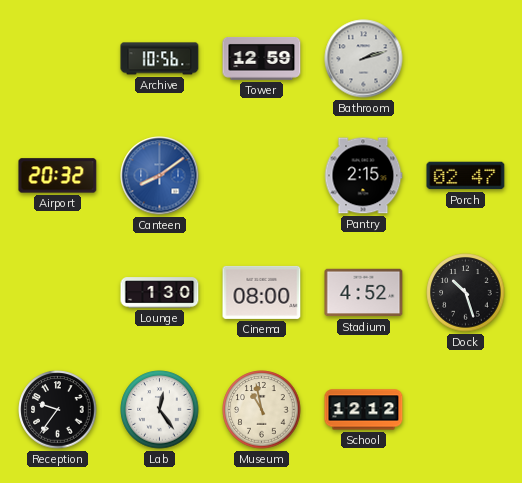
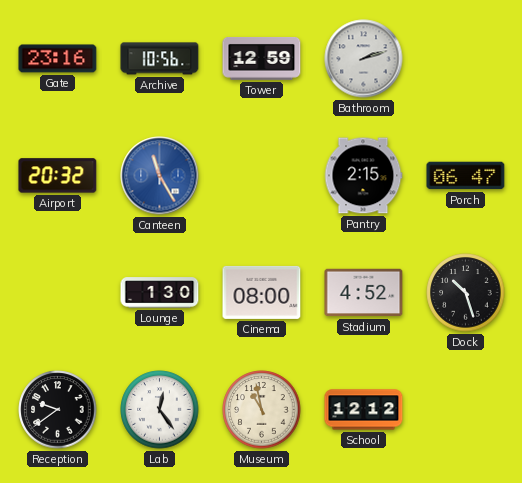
Gate: none -> 23:16 (58, 59)
Canteen: 8:09 -> 11:25 (160, 176)
Porch: 02:47 -> 06:47 (466, 176)
Reception: 9:36 -> 9:39 (58, 410)
